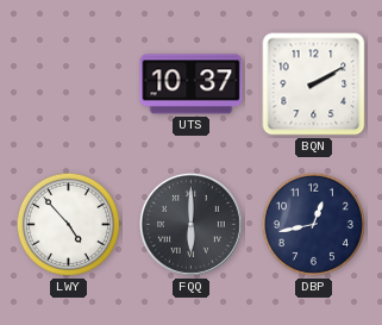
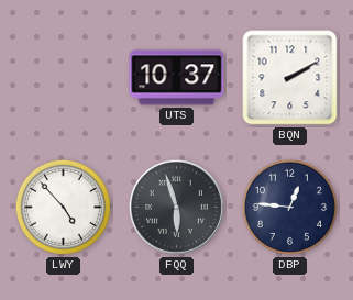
FQQ: 6:00 -> 5:57 (176, 207)
DBP: 12:43 -> 12:46 (289, 207)
